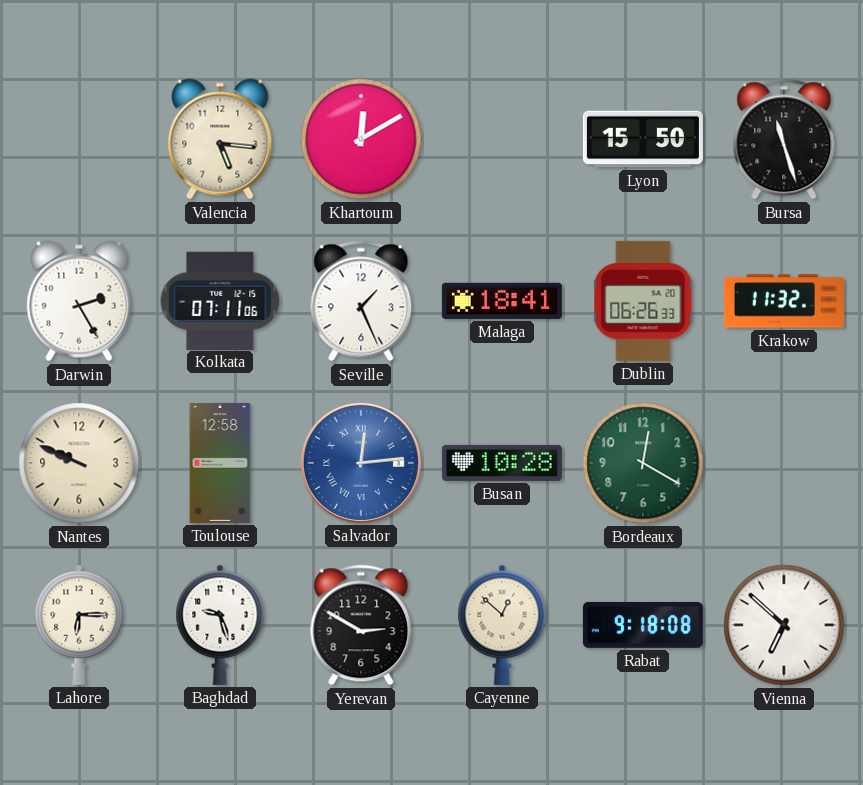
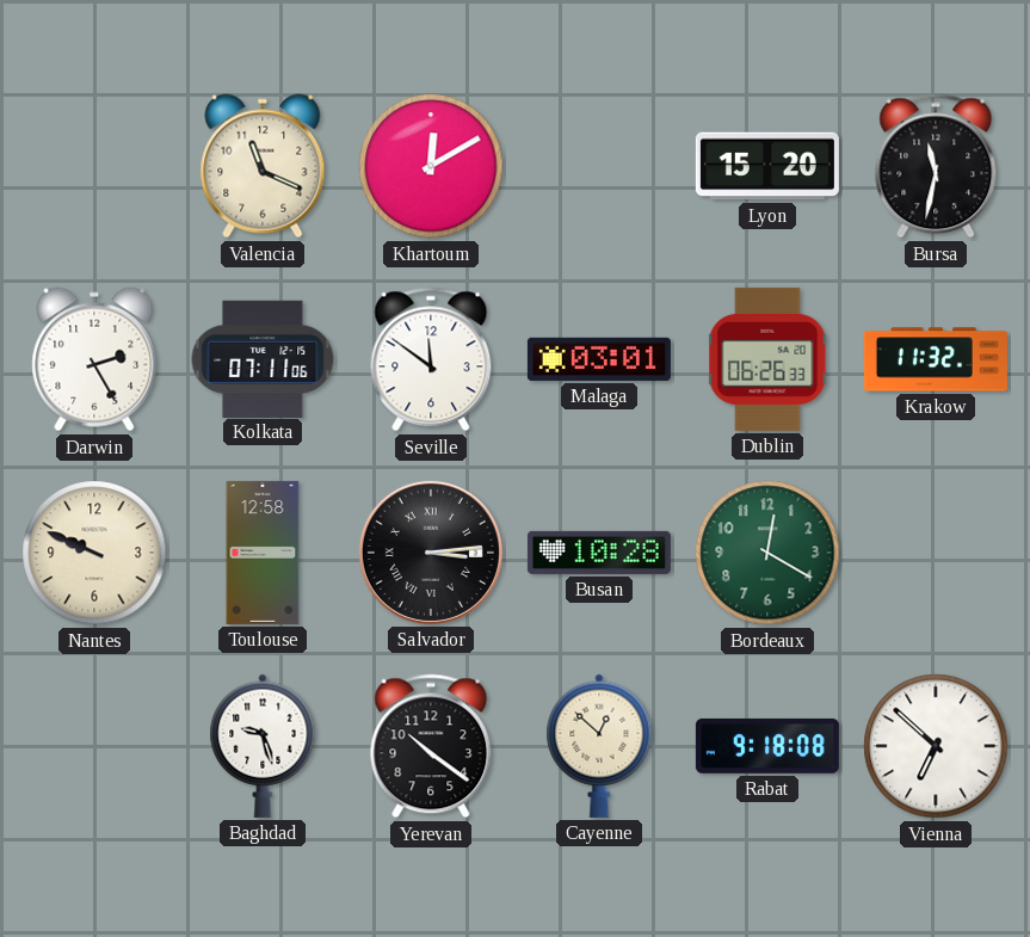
Valencia: 5:16 -> 11:19 (263, 166)
Lyon: 15:50 -> 15:20 (767, 166)
Bursa: 11:27 -> 11:32 (936, 166)
Seville: 1:26 -> 11:51 (431, 359)
Malaga: 18:41 -> 03:01 (599, 359)
Salvador: 12:14 -> 3:14 (431, 553)
Salvador dial: blue -> black (431, 553)
Lahore: 6:15 -> none (79, 625)
Yerevan: 2:50 -> 10:21 (431, 746)
